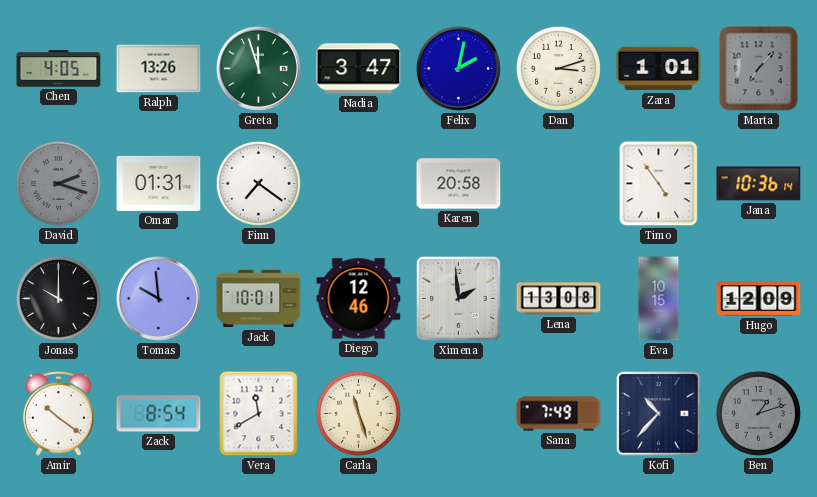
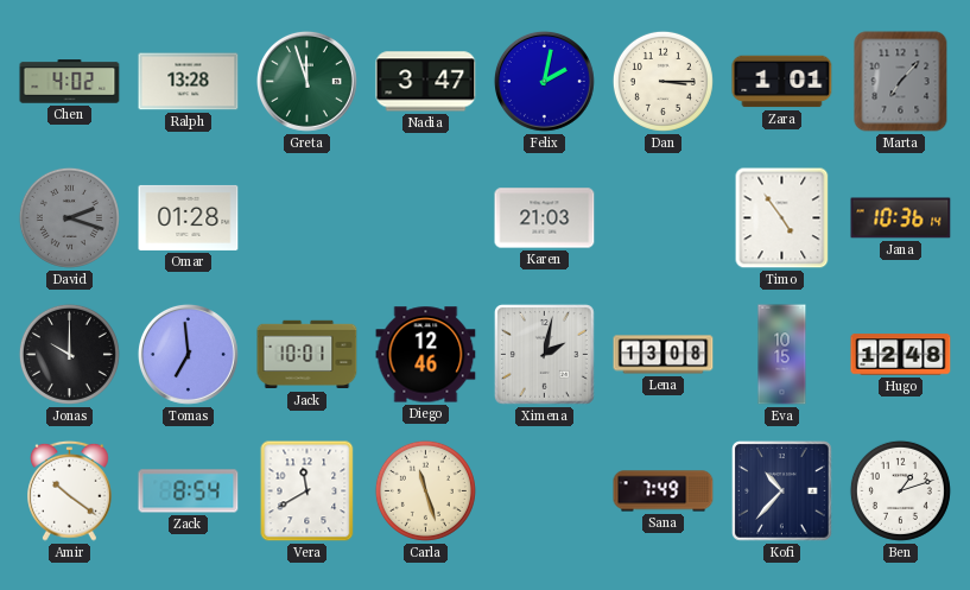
Chen: 4:05 -> 4:02 (70, 82)
Ralph: 13:26 -> 13:28 (189, 82)
Dan: 3:12 -> 3:15 (662, 81)
Omar: 01:31 -> 01:28 (189, 217)
Finn: 7:21 -> none (258, 183)
Karen: 20:58 -> 21:03 (545, 218)
Tomas: 9:59 -> 6:59 (188, 354)
Ximena: 1:59 -> 2:02 (545, 355)
Hugo: 12:09 -> 12:48 (901, 355)
Ben dial: grey -> white (900, 490)
